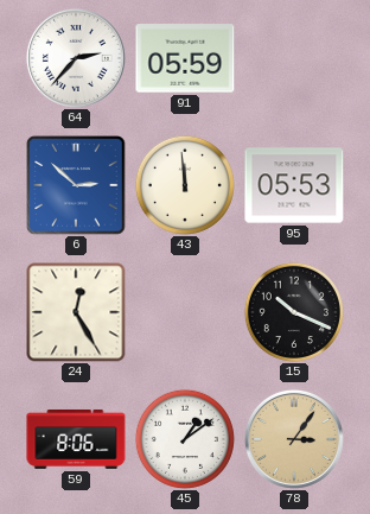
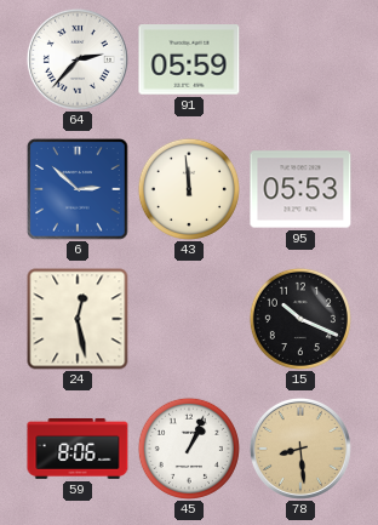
24: 12:25 -> 12:28 (78, 319)
45: 1:09 -> 1:04 (189, 449)
78: 3:06 -> 8:29 (300, 449)
